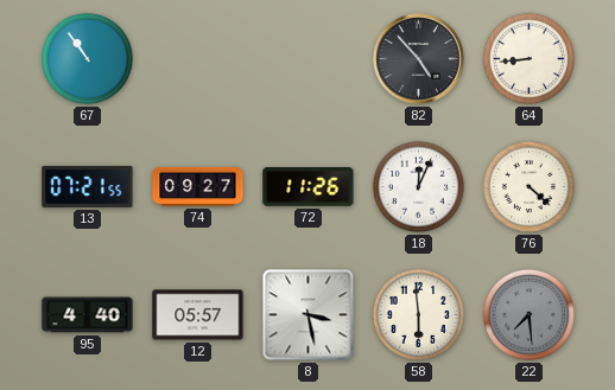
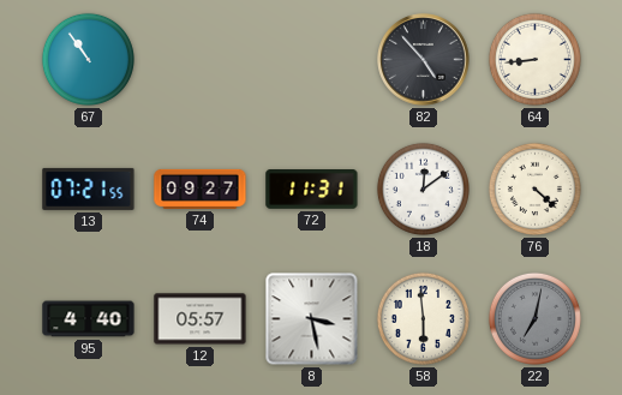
72: 11:26 -> 11:31 (312, 190)
18: 12:04 -> 12:09 (423, 188)
22: 7:29 -> 7:02 (534, 318)
